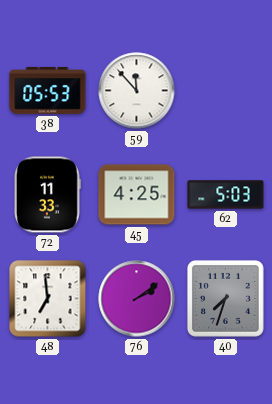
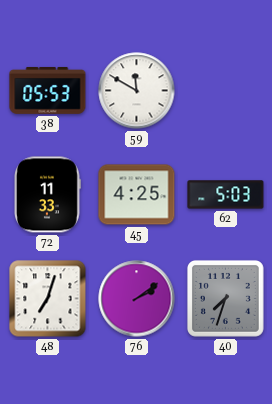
59: 11:53 -> 11:50 (137, 91)
48: 6:59 -> 7:03 (48, 299)
